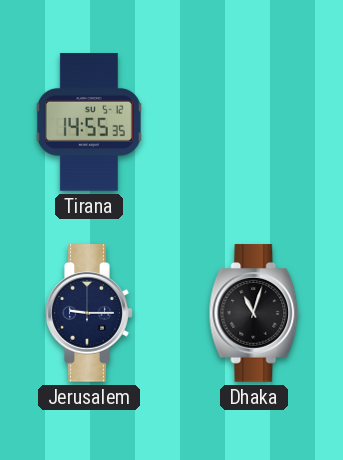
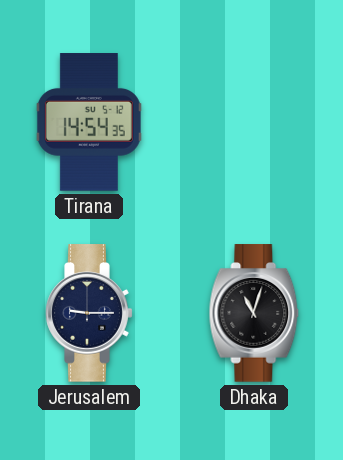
Tirana: 14:55 -> 14:54 (89, 122)
